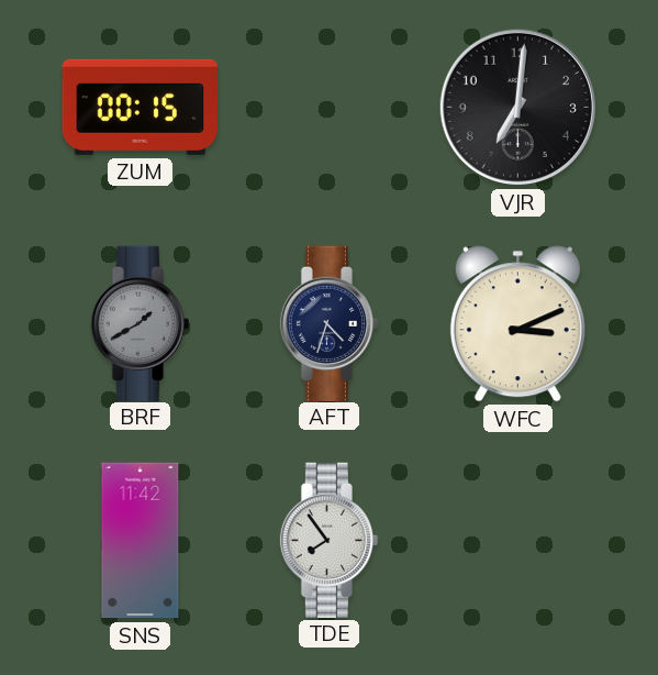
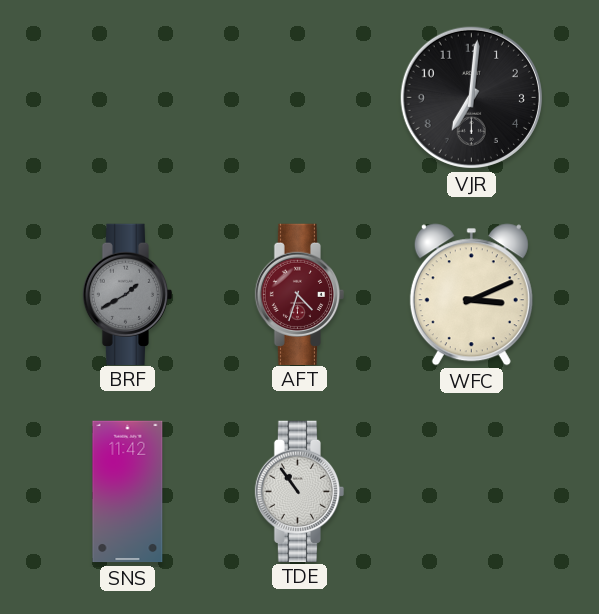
ZUM: 00:15 -> none (140, 107)
AFT dial: navy -> burgundy (300, 294)
TDE: 7:54 -> 10:54 (300, 491)
